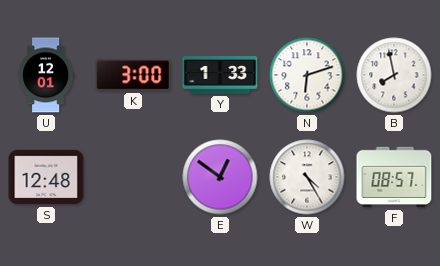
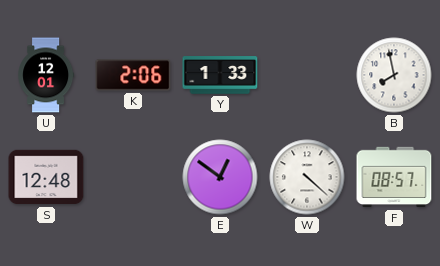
K: 3:00 -> 2:06 (133, 75)
N: 6:12 -> none (307, 75)
W: 4:25 -> 4:22 (307, 177)
